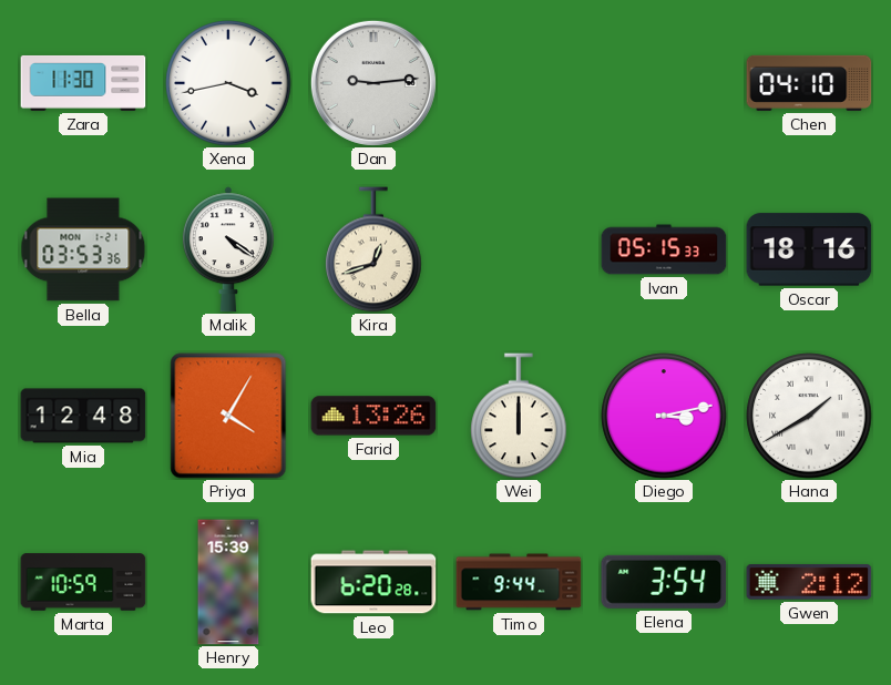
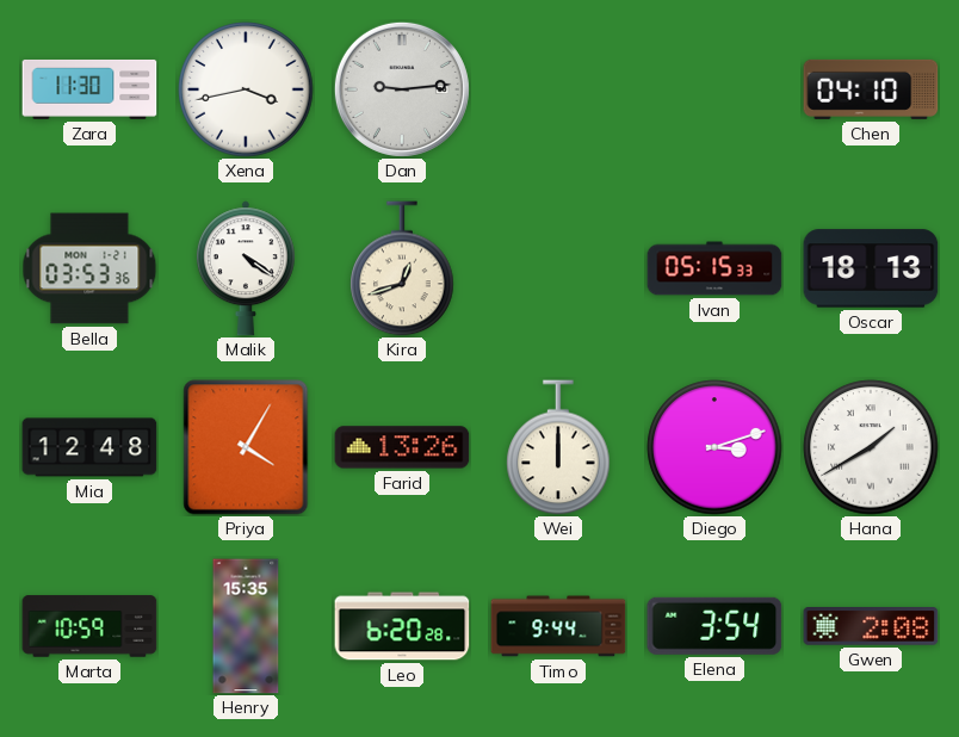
Oscar: 18:16 -> 18:13 (871, 268)
Diego: 3:13 -> 3:12 (714, 447)
Henry: 15:39 -> 15:35 (246, 626)
Gwen: 2:12 -> 2:08 (871, 626)
